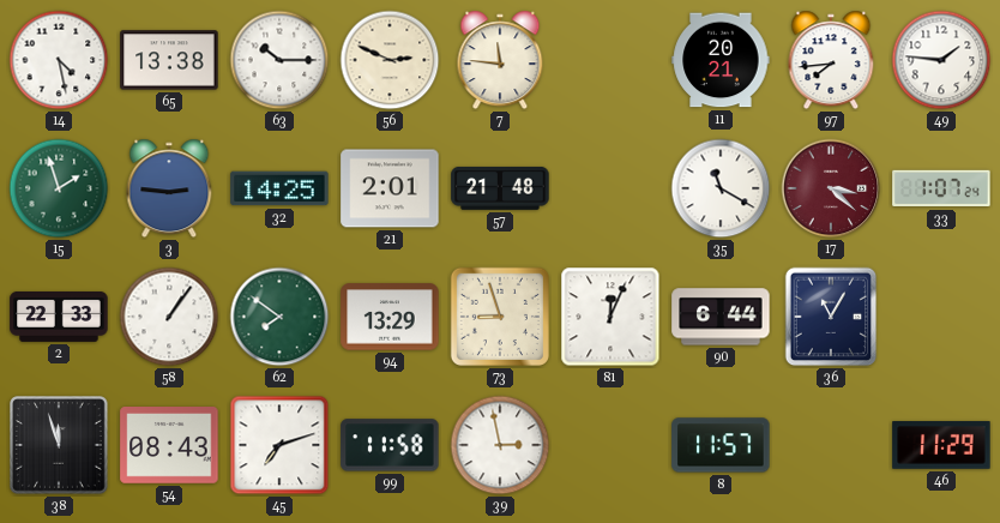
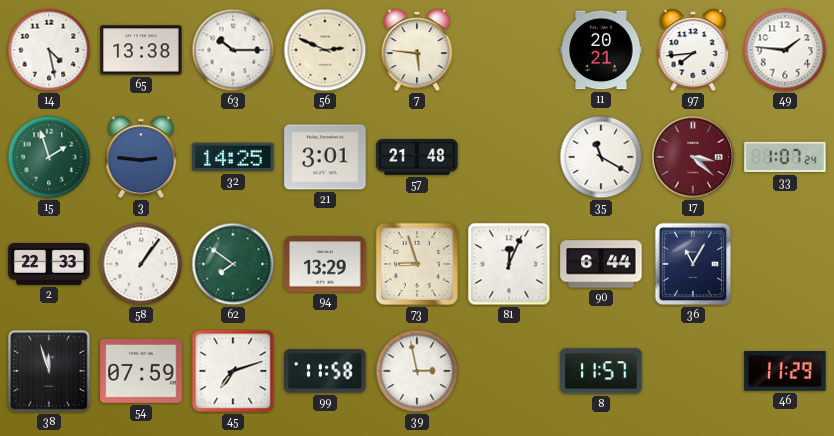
7: 11:46 -> 5:46 (417, 50)
21: 2:01 -> 3:01 (325, 157)
54: 08:43 -> 07:59 (141, 372)
